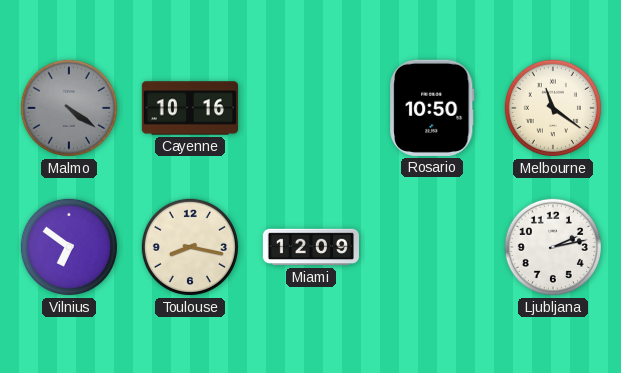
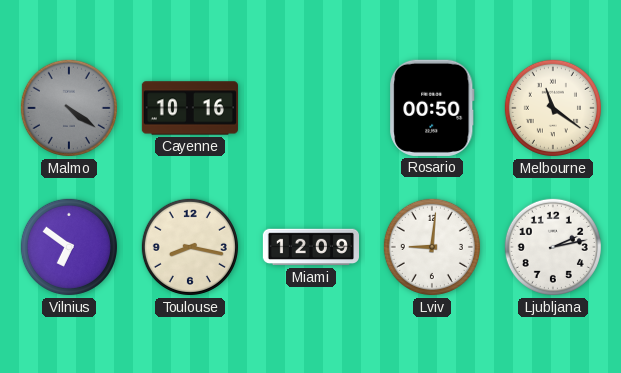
Rosario: 10:50 -> 00:50 (432, 108)
Lviv: none -> 9:01 (432, 247)
